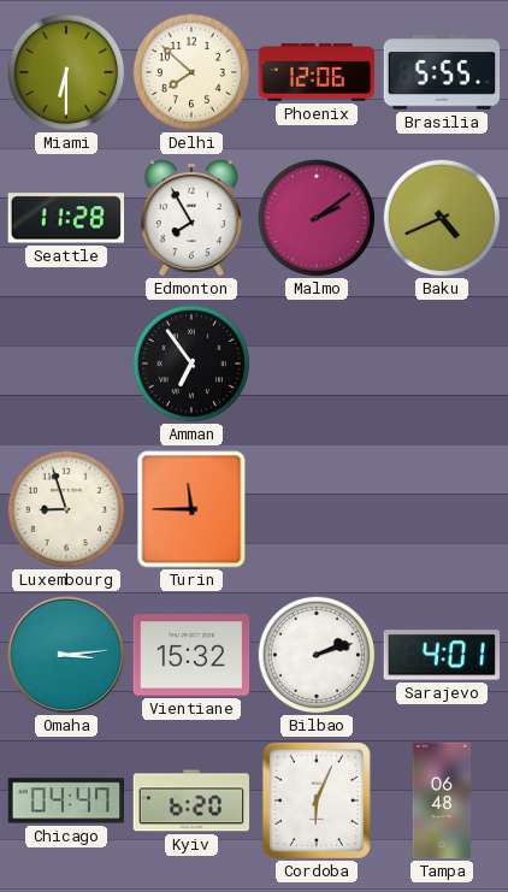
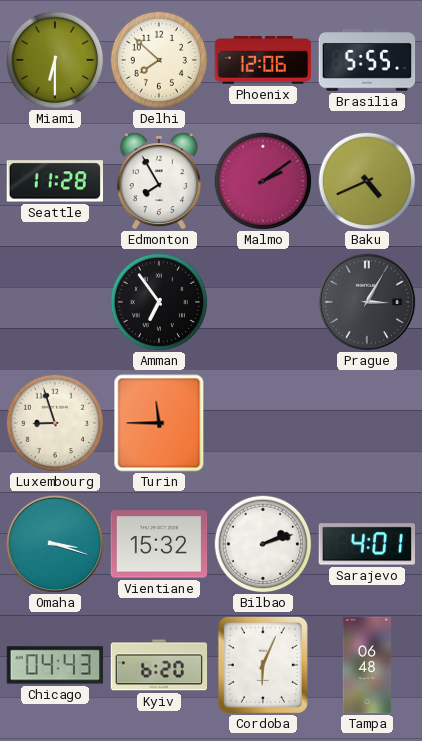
Prague: none -> 3:05 (367, 302)
Omaha: 3:14 -> 3:18 (55, 544)
Chicago: 04:47 -> 04:43 (55, 665)
